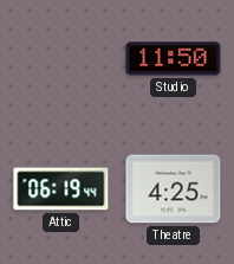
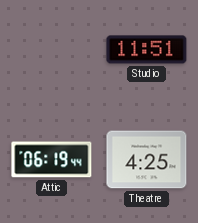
Studio: 11:50 -> 11:51 (147, 50)
